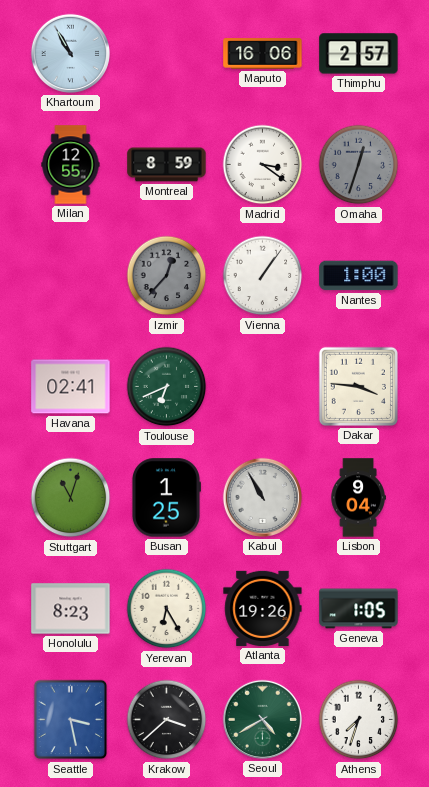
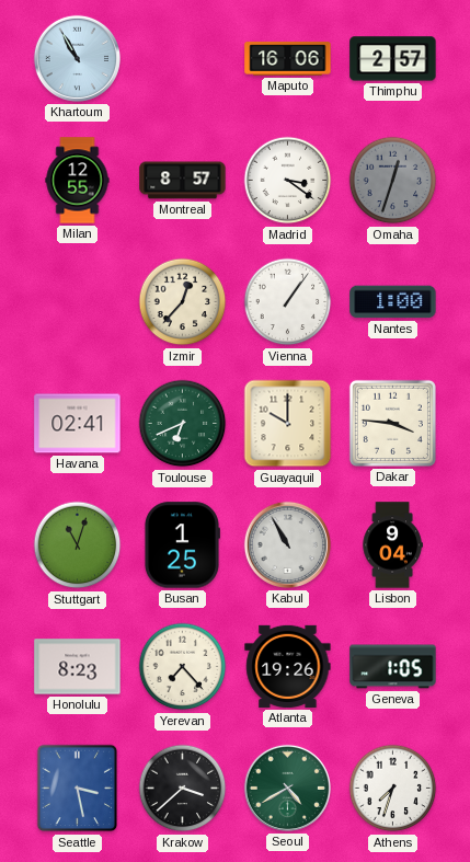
Montreal: 8:59 -> 8:57 (183, 181)
Izmir dial: grey -> cream (183, 302)
Guayaquil: none -> 10:00 (288, 424)
Yerevan: 6:25 -> 7:23 (183, 667)
